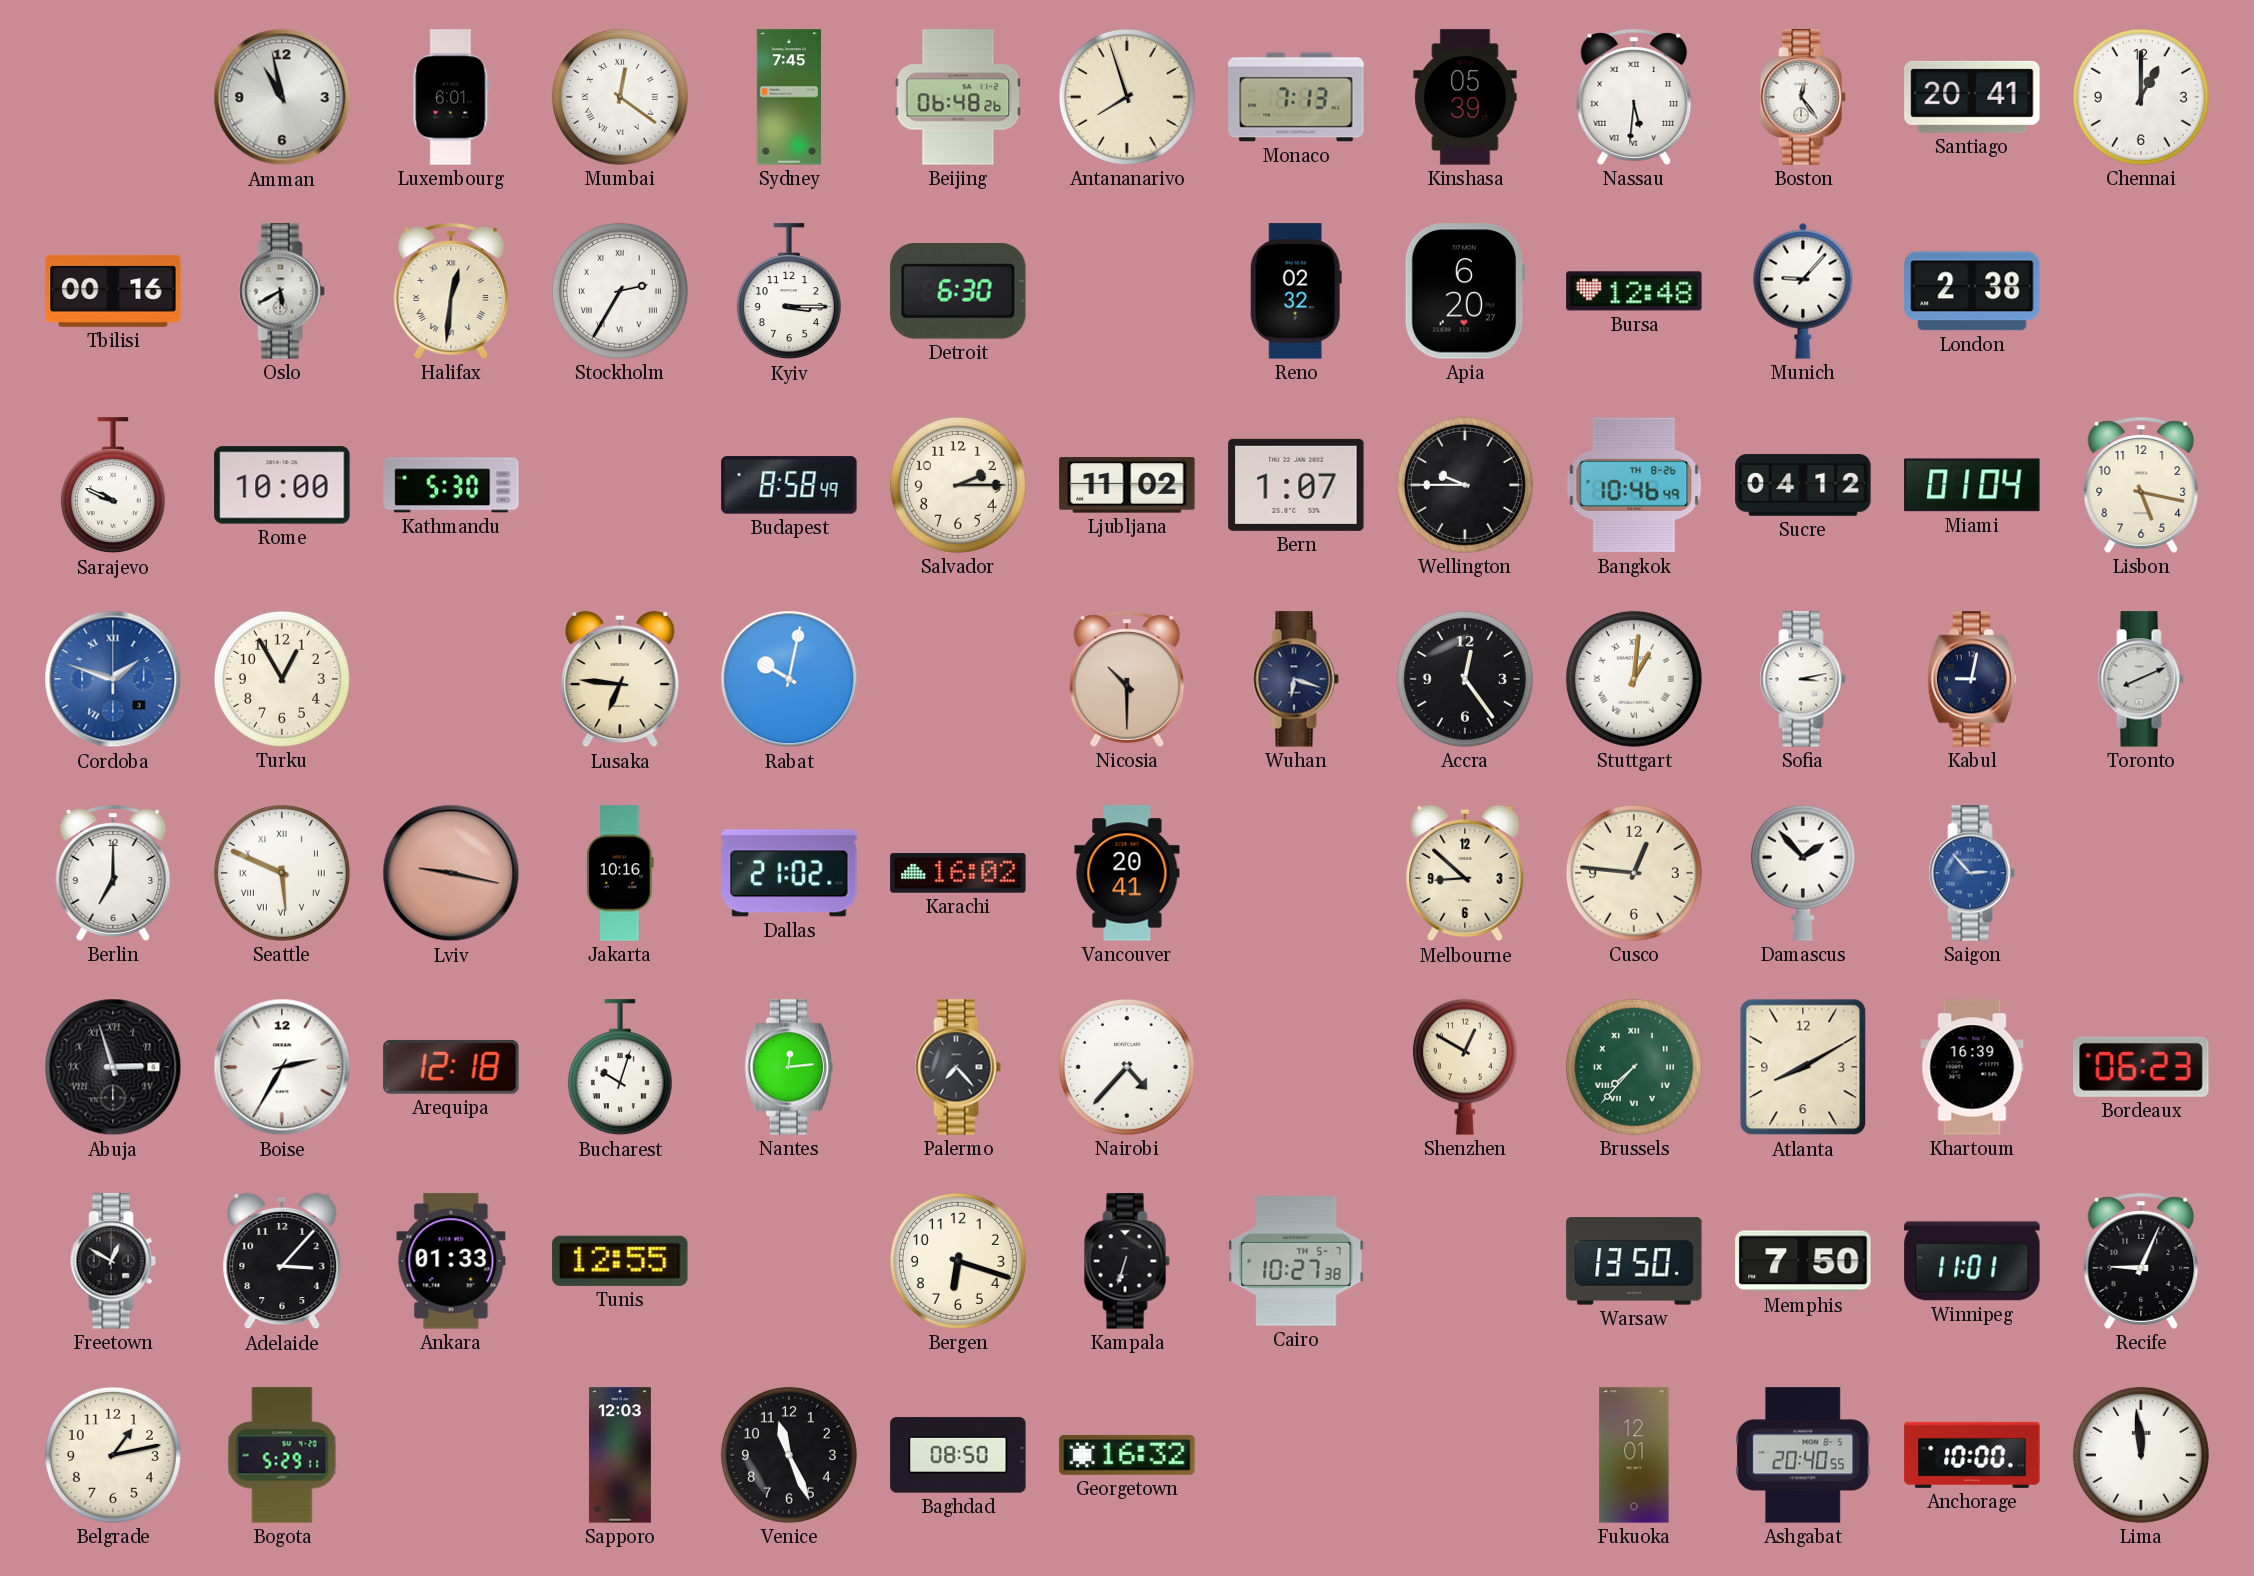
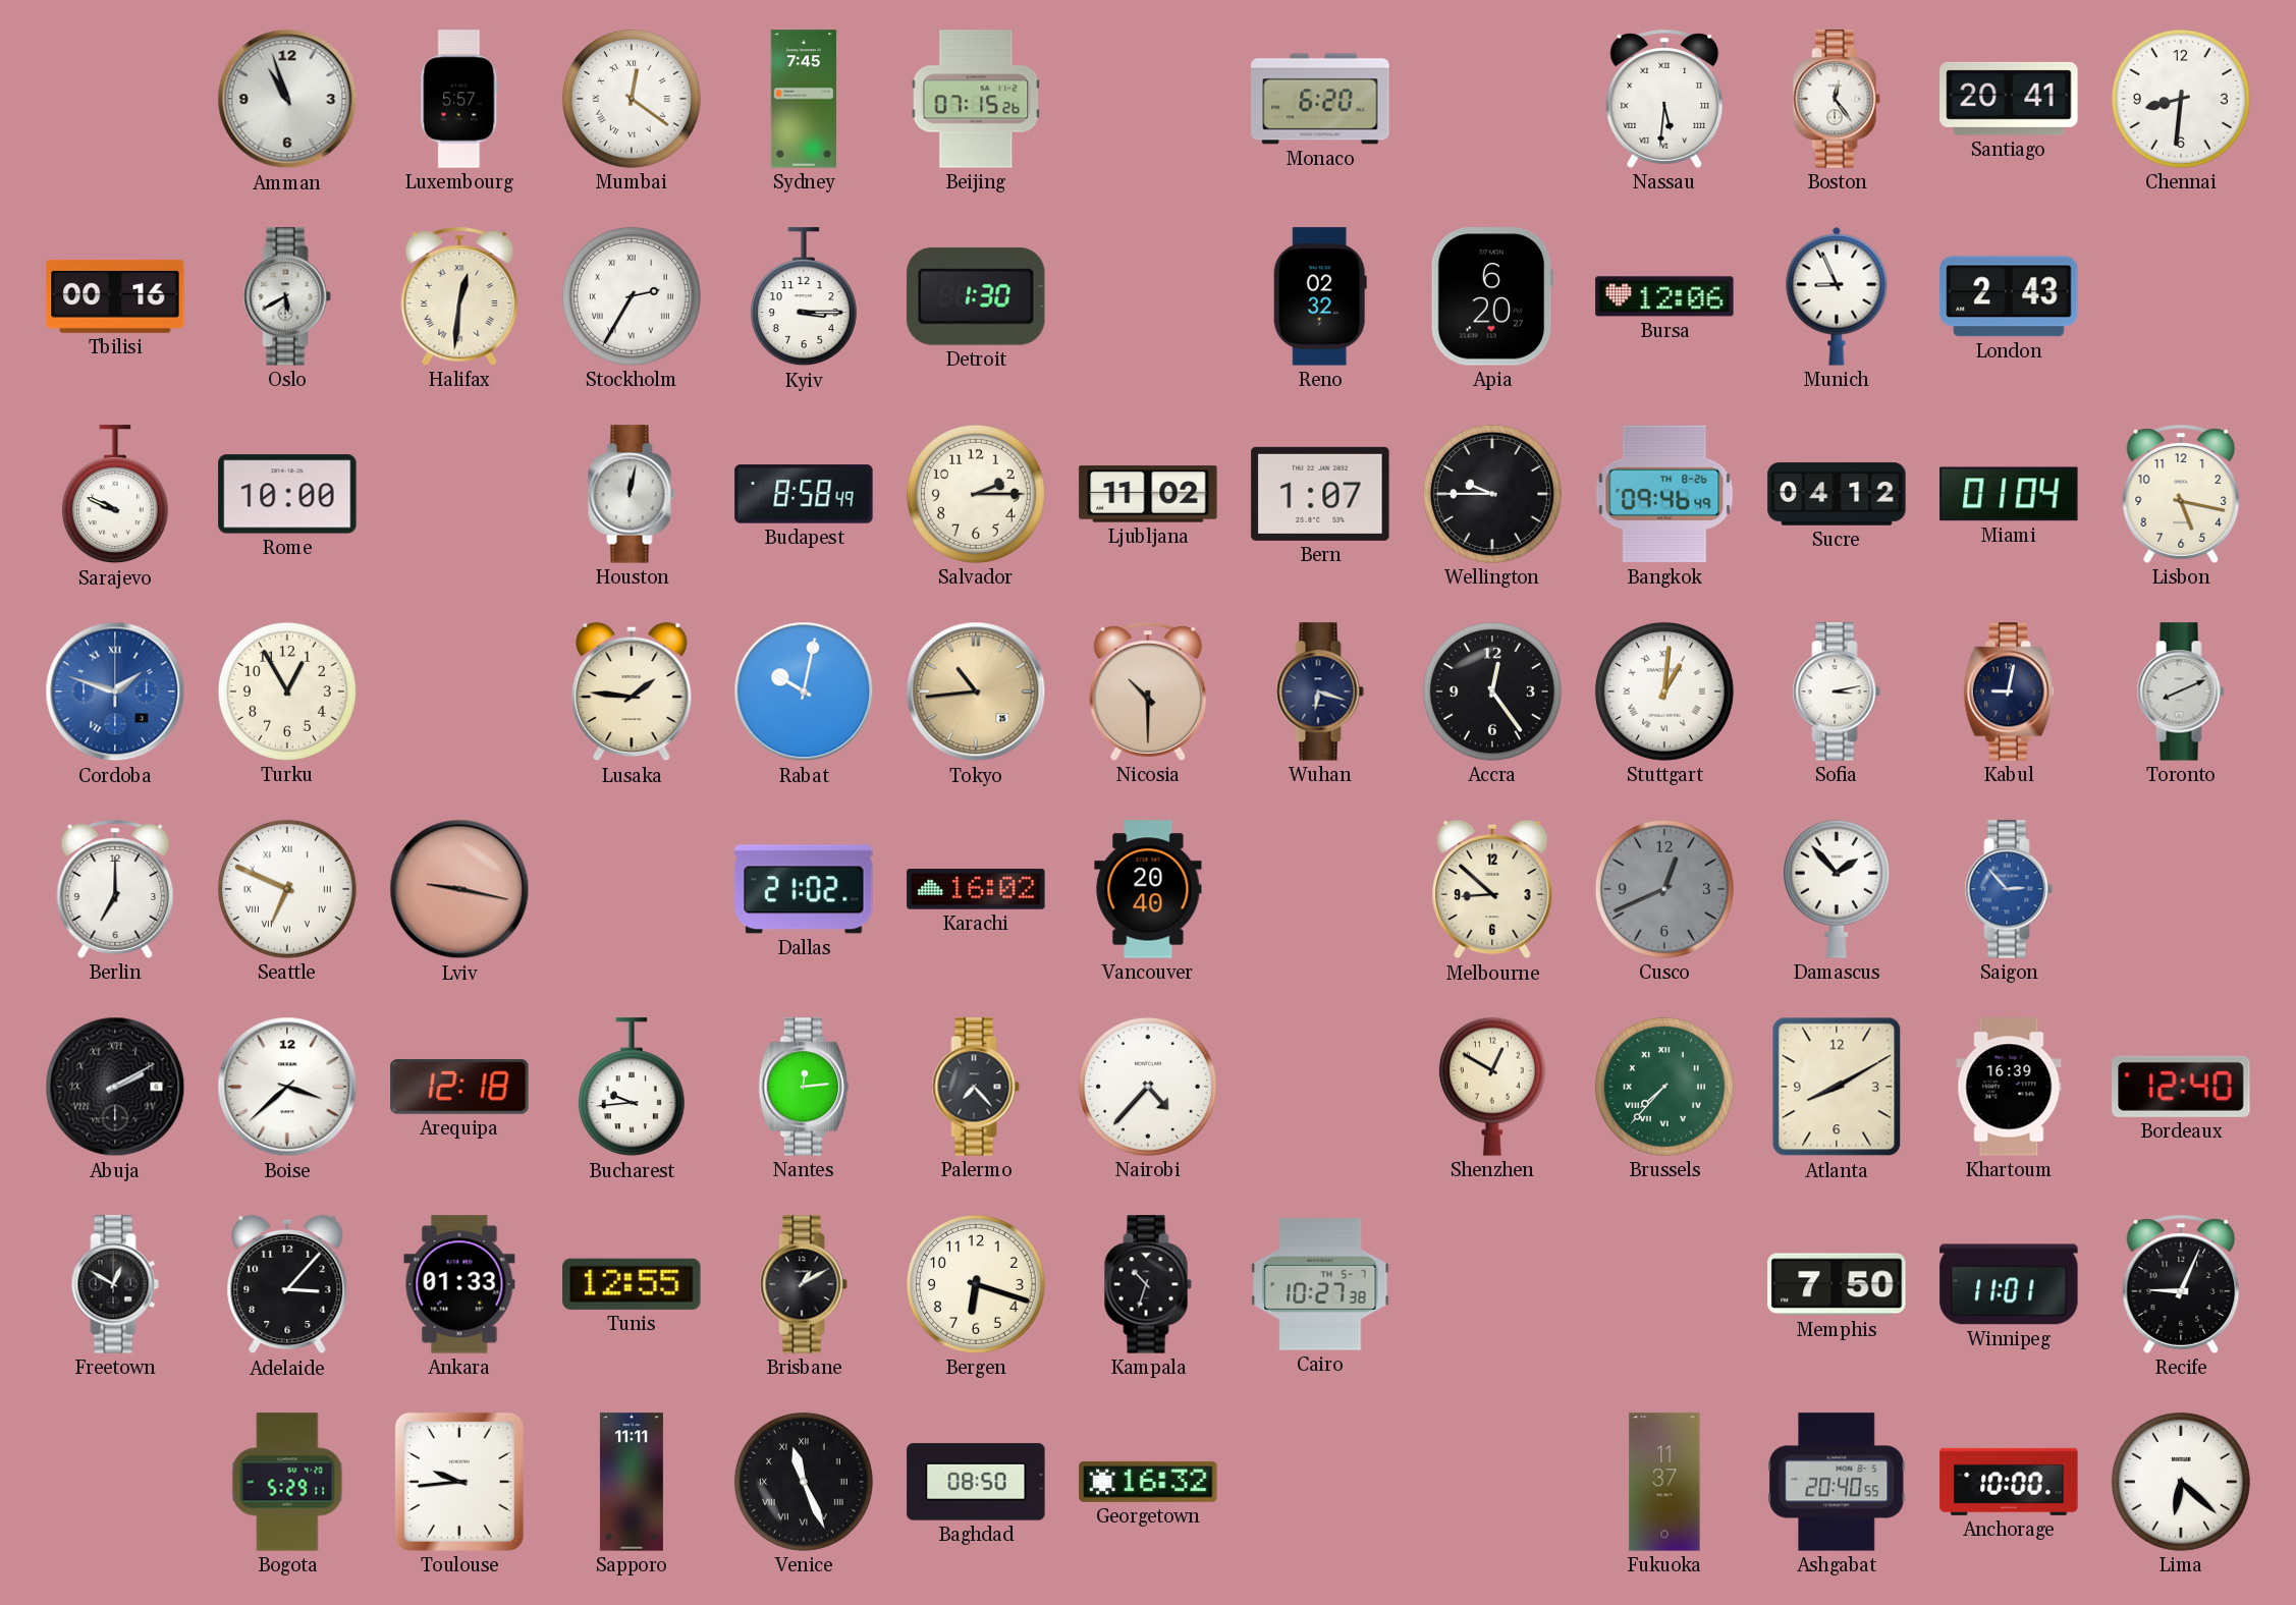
Amman: 10:58 -> 10:57 (287, 99)
Luxembourg: 6:01 -> 5:57 (459, 99)
Beijing: 06:48 -> 07:15 (976, 99)
Antananarivo: 7:57 -> none (1127, 97)
Monaco: 7:13 -> 6:20 (1320, 99)
Kinshasa: 05:39 -> none (1465, 97)
Chennai: 1:00 -> 8:31 (2181, 99)
Detroit: 6:30 -> 1:30 (976, 296)
Bursa: 12:48 -> 12:06 (1664, 296)
Munich: 9:07 -> 8:56 (1837, 296)
London: 2:38 -> 2:43 (2009, 296)
Kathmandu: 5:30 -> none (451, 485)
Houston: none -> 12:02 (632, 494)
Bangkok: 10:46 -> 09:46 (1664, 494)
Lusaka: 6:46 -> 1:46 (632, 691)
Tokyo: none -> 10:44 (976, 691)
Seattle: 5:49 -> 6:49 (287, 889)
Jakarta: 10:16 -> none (620, 873)
Vancouver: 20:41 -> 20:40 (1148, 889)
Cusco: 12:46 -> 12:41 (1664, 889)
Cusco dial: cream -> grey (1664, 889)
Abuja: 2:57 -> 2:10 (115, 1087)
Boise: 2:35 -> 3:38 (287, 1087)
Bucharest: 10:03 -> 9:44 (632, 1088)
Bordeaux: 06:23 -> 12:40 (2181, 1087)
Brisbane: none -> 1:10 (804, 1284)
Kampala: 6:33 -> 10:33 (1148, 1284)
Warsaw: 13:50 -> none (1634, 1261)
Belgrade: 1:13 -> none (113, 1455)
Toulouse: none -> 9:44 (459, 1482)
Sapporo: 12:03 -> 11:11 (632, 1482)
Venice numerals: Arabic -> Roman (804, 1482)
Fukuoka: 12:01 -> 11:37 (1664, 1482)
Lima: 11:59 -> 6:22 (2181, 1482)
